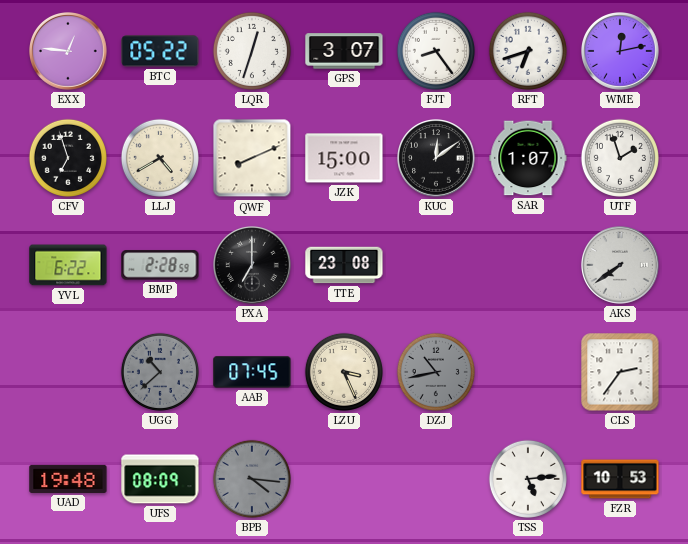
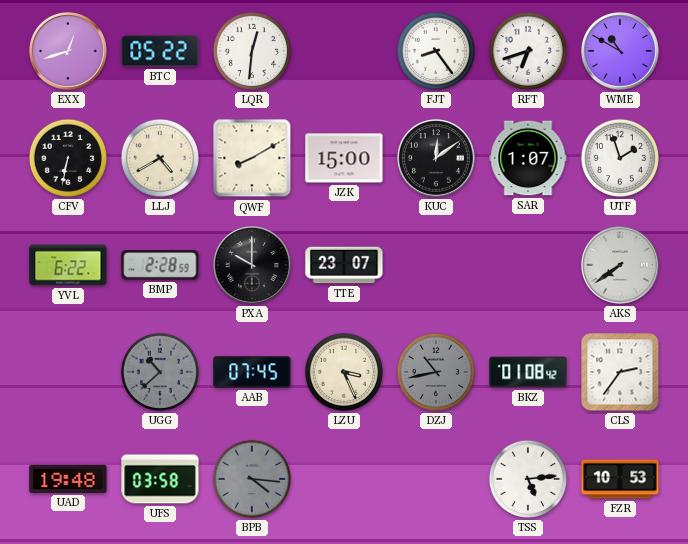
EXX: 12:46 -> 12:42 (69, 52)
LQR: 12:33 -> 12:31 (252, 51)
GPS: 3:07 -> none (344, 51)
WME: 12:13 -> 10:50 (621, 52)
CFV: 6:57 -> 6:32 (68, 158)
QWF: 8:11 -> 8:10 (252, 158)
PXA: 7:00 -> 10:00 (253, 266)
TTE: 23:08 -> 23:07 (344, 265)
BKZ: none -> 01:08 (528, 372)
UFS: 08:09 -> 03:58 (160, 479)
